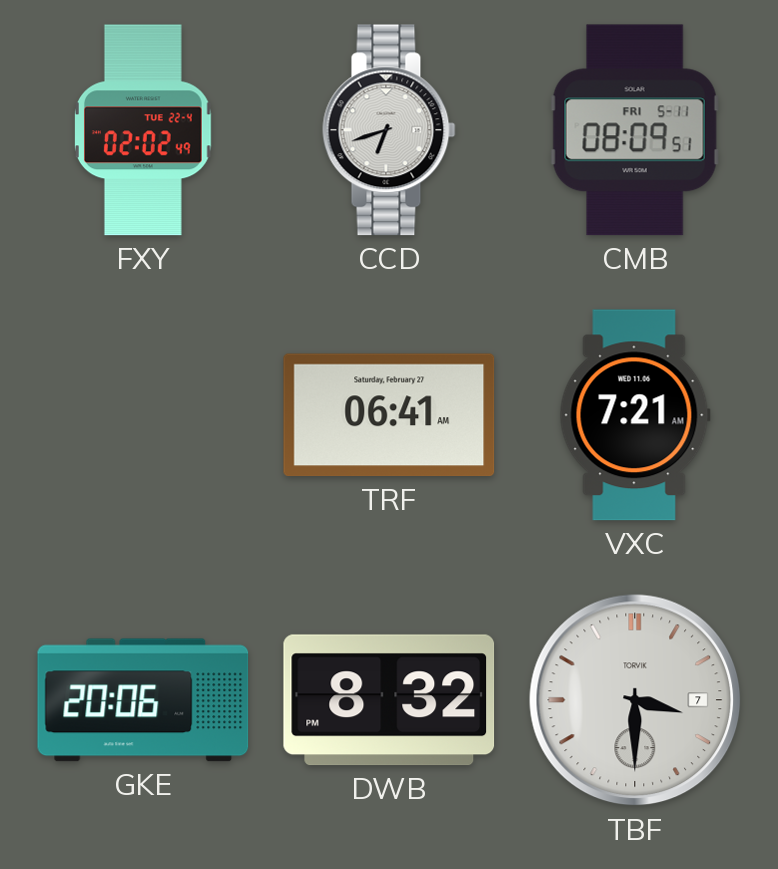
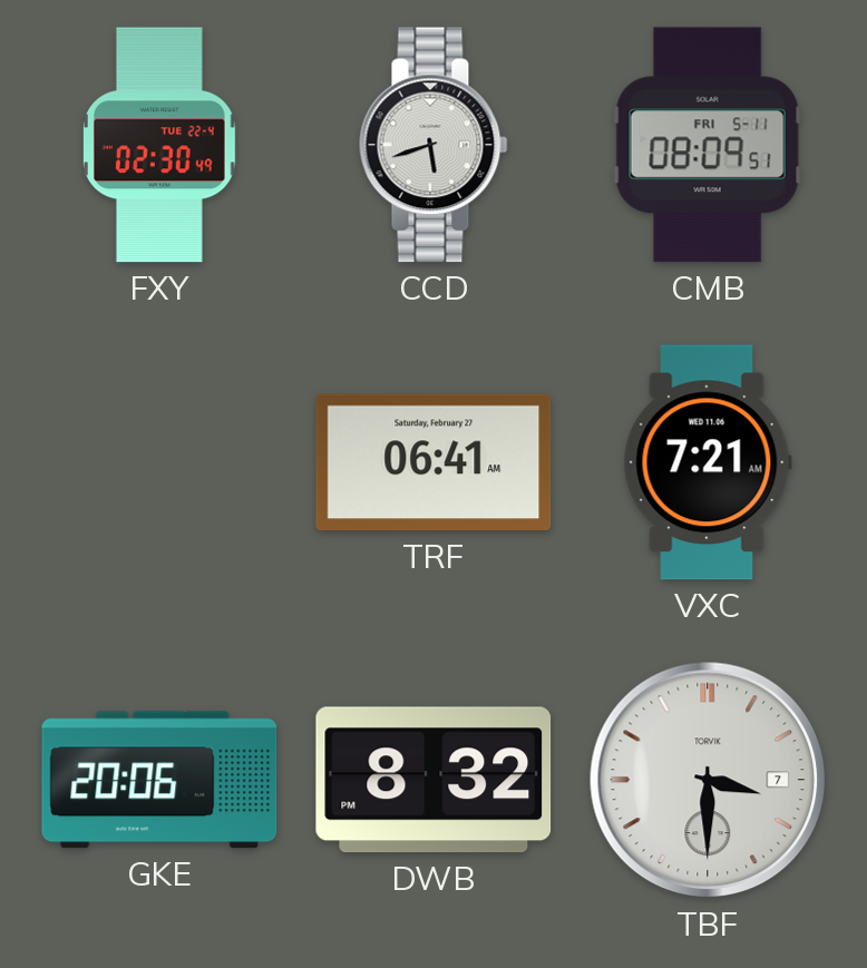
FXY: 02:02 -> 02:30 (160, 145)
CCD: 6:42 -> 5:42 (433, 145)
